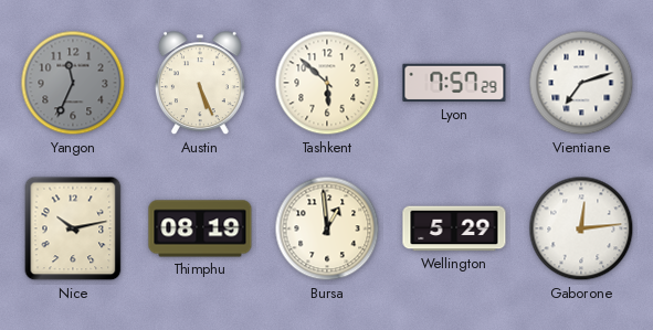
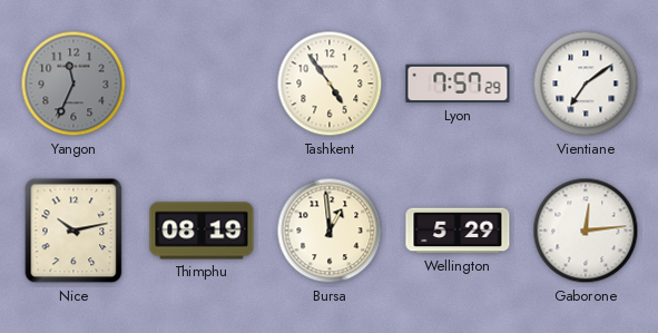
Austin: 5:26 -> none (200, 84)
Tashkent: 5:52 -> 4:54 (330, 84)
Vientiane: 7:12 -> 7:09 (586, 84)
